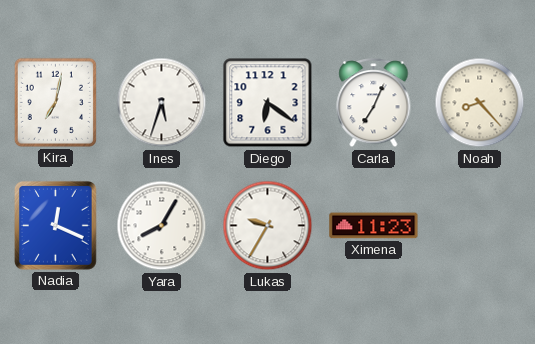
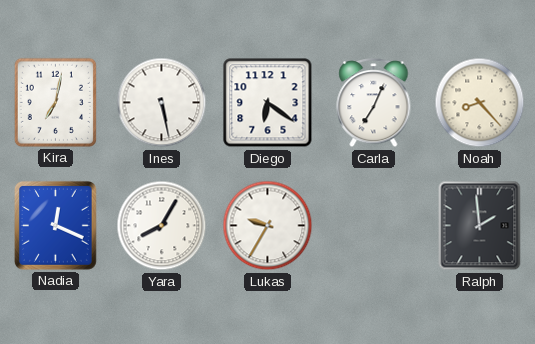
Ines: 5:33 -> 5:28 (162, 103)
Ximena: 11:23 -> none (374, 226)
Ralph: none -> 1:59 (480, 226)
